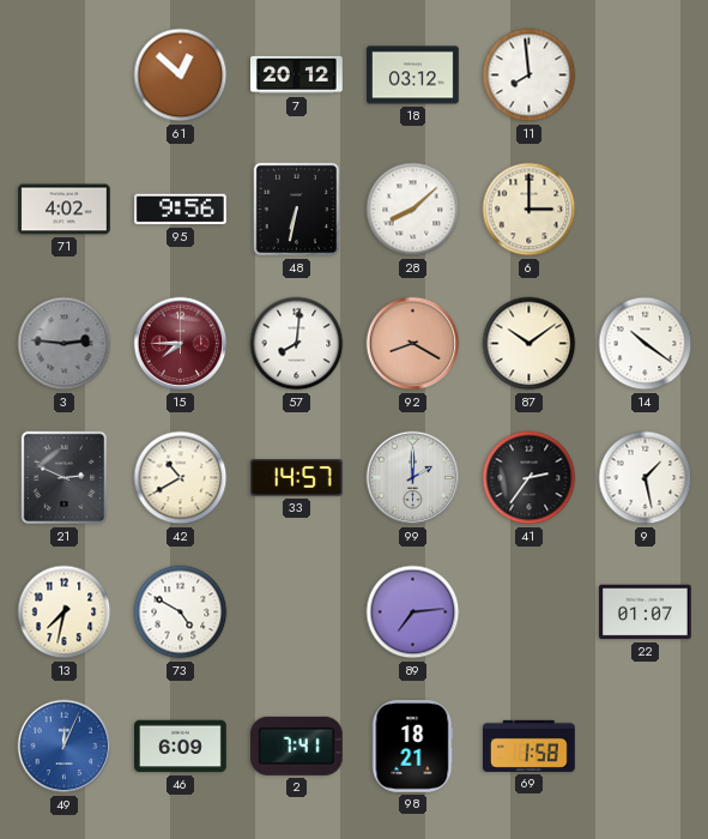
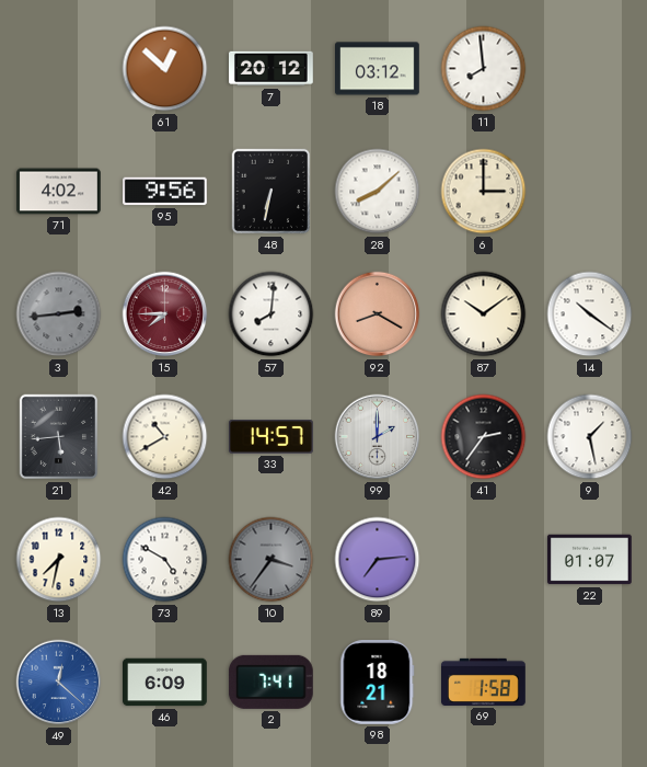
3: 2:46 -> 2:44 (59, 314)
21: 2:49 -> 5:44 (59, 437)
10: none -> 3:36 (271, 560)
49: 12:04 -> 12:22 (59, 683)
